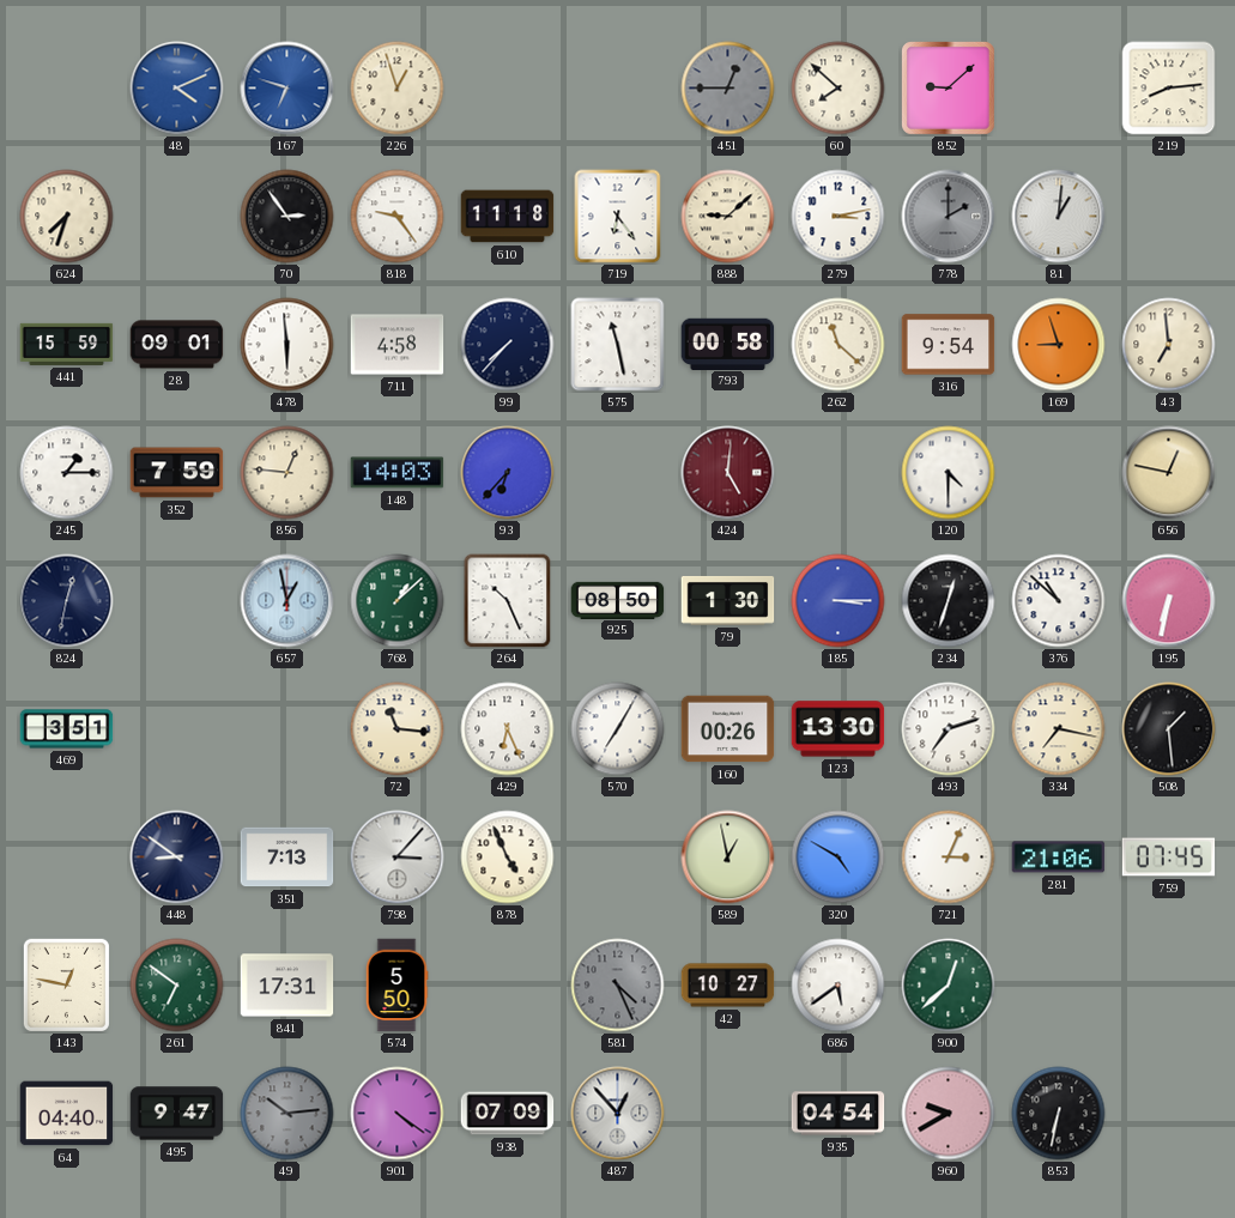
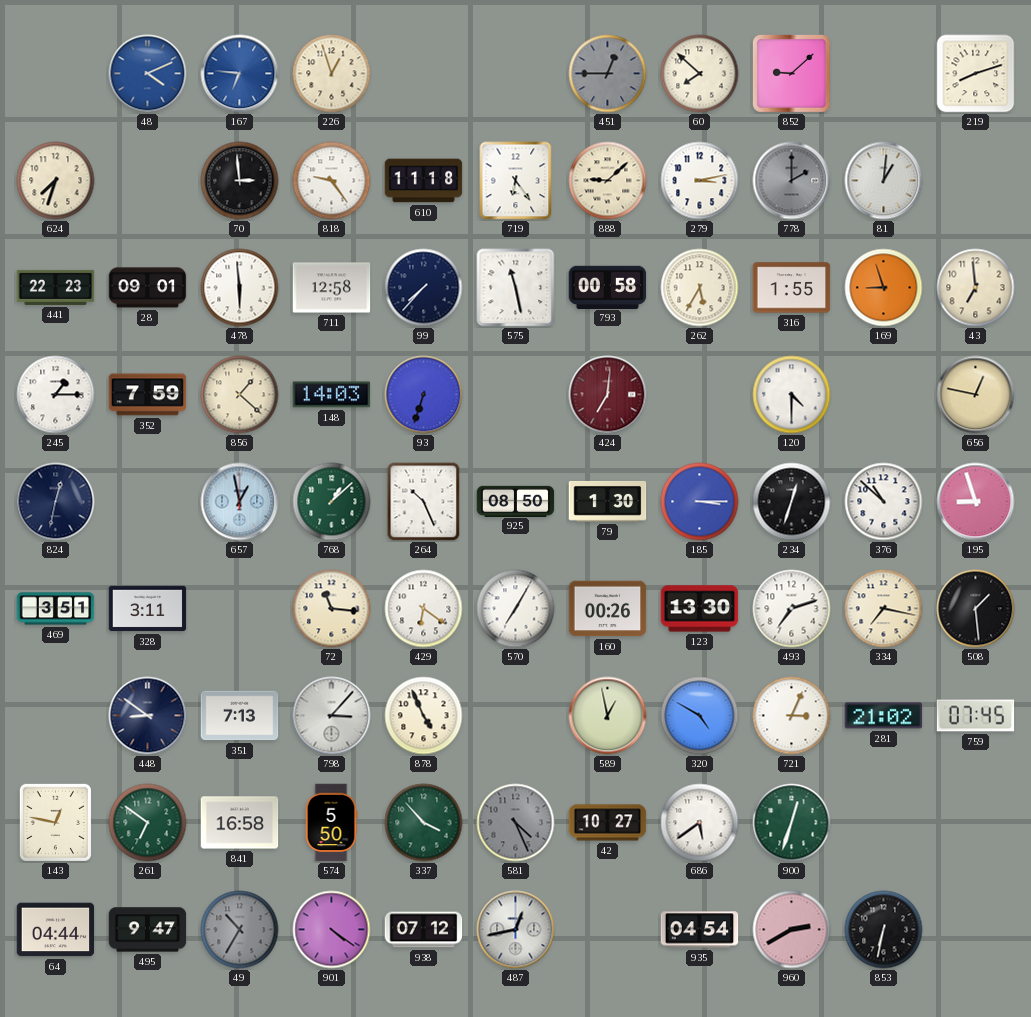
167: 6:48 -> 6:46 (240, 74)
219: 8:14 -> 8:12 (976, 74)
70: 2:54 -> 2:59 (240, 181)
441: 15:59 -> 22:23 (56, 287)
711: 4:58 -> 12:58 (332, 288)
262: 11:22 -> 5:35 (700, 288)
316: 9:54 -> 1:55 (792, 288)
856: 12:46 -> 1:22 (240, 395)
93: 6:37 -> 6:33 (424, 395)
424: 5:01 -> 7:01 (608, 395)
195: 6:32 -> 8:57 (976, 502)
328: none -> 3:11 (148, 609)
429: 6:26 -> 6:21 (424, 609)
281: 21:06 -> 21:02 (884, 716)
841: 17:31 -> 16:58 (240, 823)
337: none -> 3:53 (424, 823)
900: 12:38 -> 12:33 (792, 823)
64: 04:40 -> 04:44 (56, 930)
49: 10:14 -> 10:35 (240, 930)
938: 07:09 -> 07:12 (424, 930)
487: 12:53 -> 12:43 (516, 930)
960: 9:40 -> 2:40 (792, 930)
